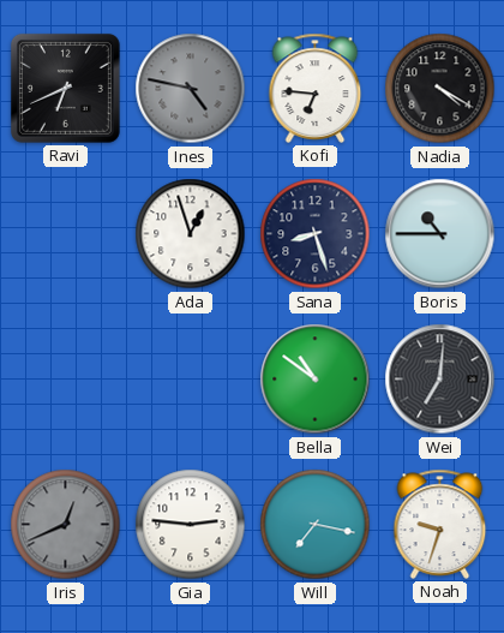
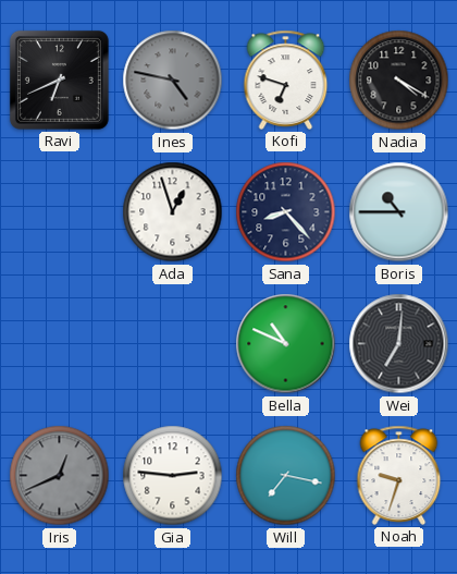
Kofi: 6:46 -> 6:48 (286, 80)
Sana: 8:27 -> 8:23 (286, 212)
Bella: 10:51 -> 10:49 (286, 344)
